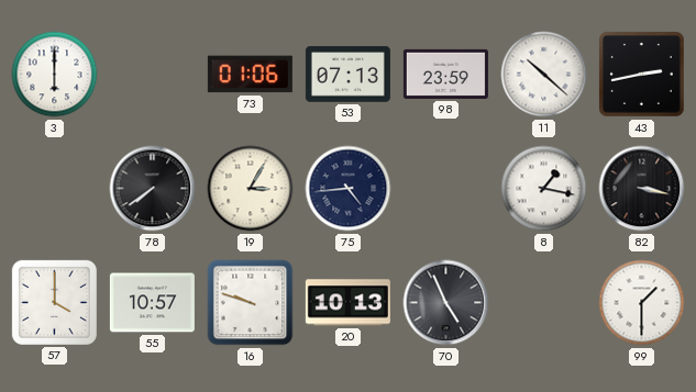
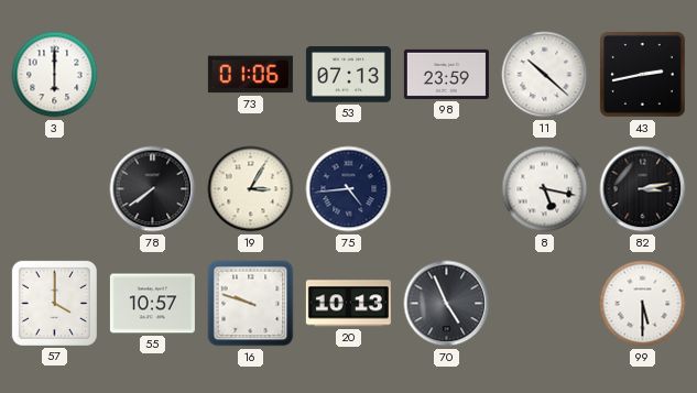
8: 1:17 -> 5:17 (545, 189)
82: 3:17 -> 3:13 (643, 189)
99: 1:30 -> 5:30 (643, 304)
